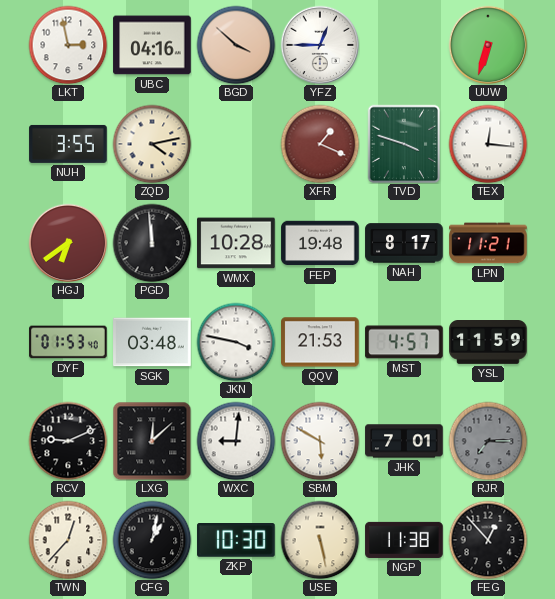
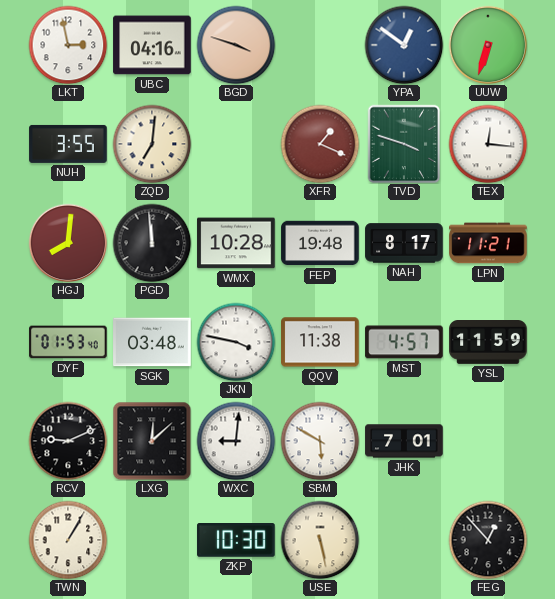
BGD: 3:52 -> 3:48 (236, 45)
YFZ: 12:45 -> none (320, 45)
YPA: none -> 12:51 (404, 45)
ZQD: 4:13 -> 7:01 (152, 144)
HGJ: 6:39 -> 8:01 (68, 243)
QQV: 21:53 -> 11:38 (320, 342)
RJR: 7:15 -> none (488, 441)
TWN: 12:37 -> 1:05 (68, 540)
CFG: 1:02 -> none (152, 540)
NGP: 11:38 -> none (404, 540)
